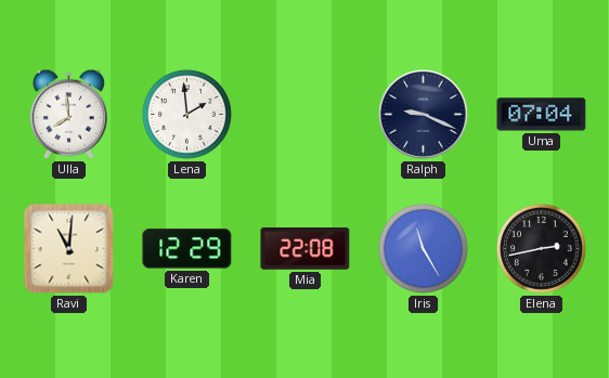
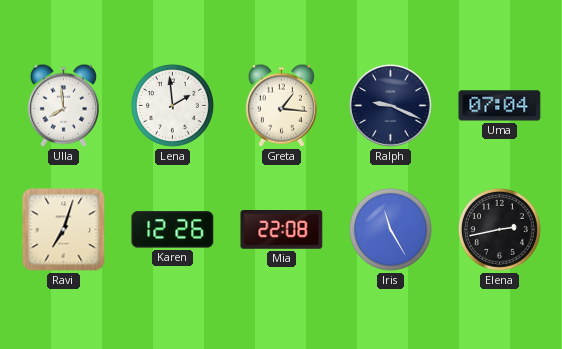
Greta: none -> 1:16 (281, 105)
Ravi: 11:01 -> 7:03 (64, 230)
Karen: 12:29 -> 12:26 (173, 230)
